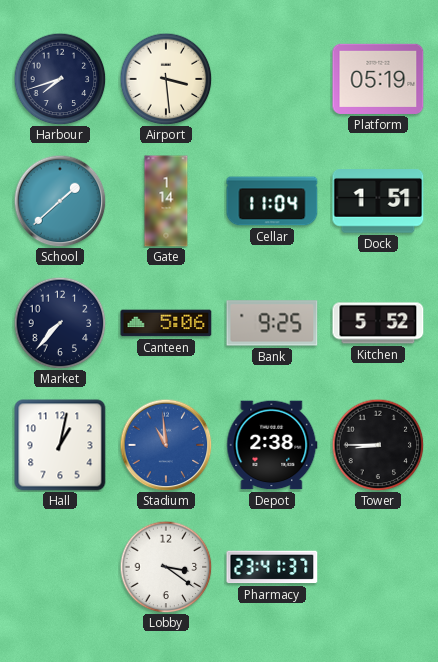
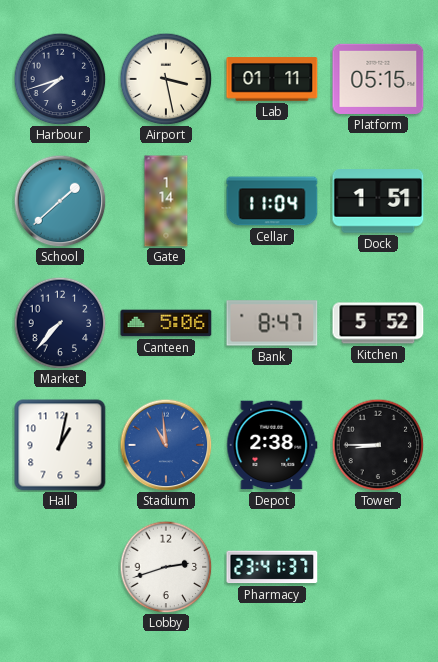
Airport: 3:29 -> 3:28 (166, 79)
Lab: none -> 01:11 (272, 79)
Platform: 05:19 -> 05:15 (378, 79)
Bank: 9:25 -> 8:47 (272, 323)
Lobby: 3:21 -> 2:42 (166, 567)
